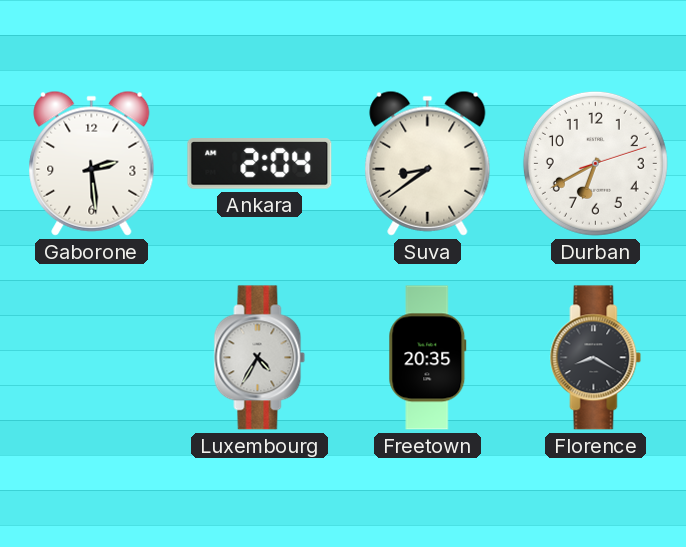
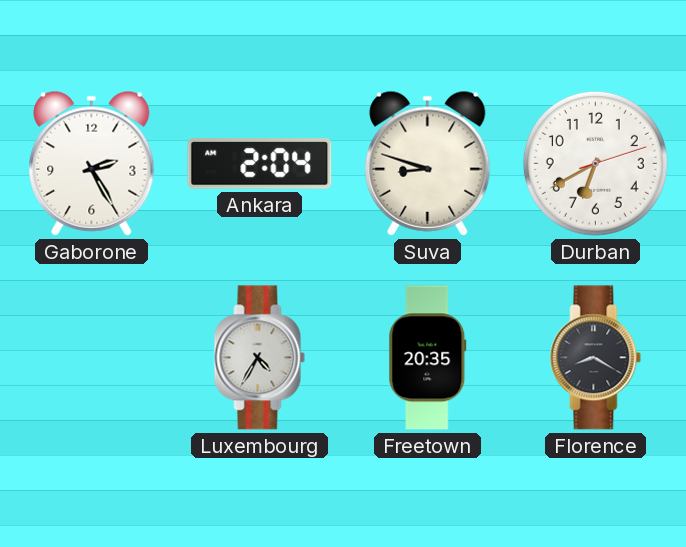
Gaborone: 2:29 -> 2:25 (92, 163)
Suva: 8:39 -> 8:48 (428, 163)
